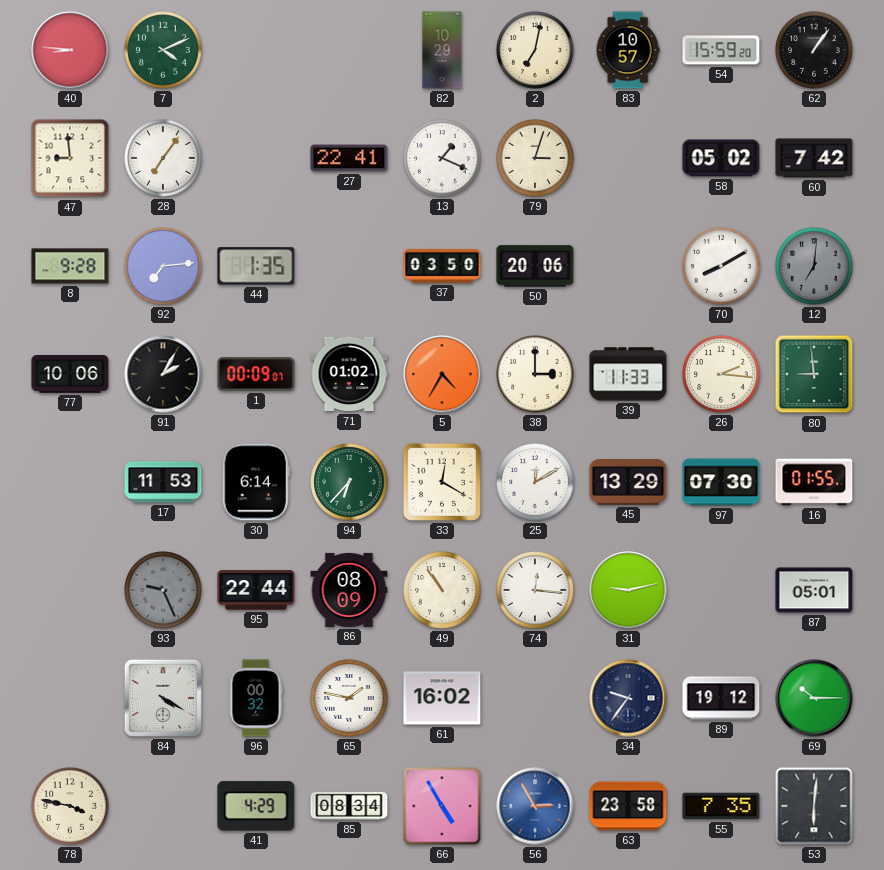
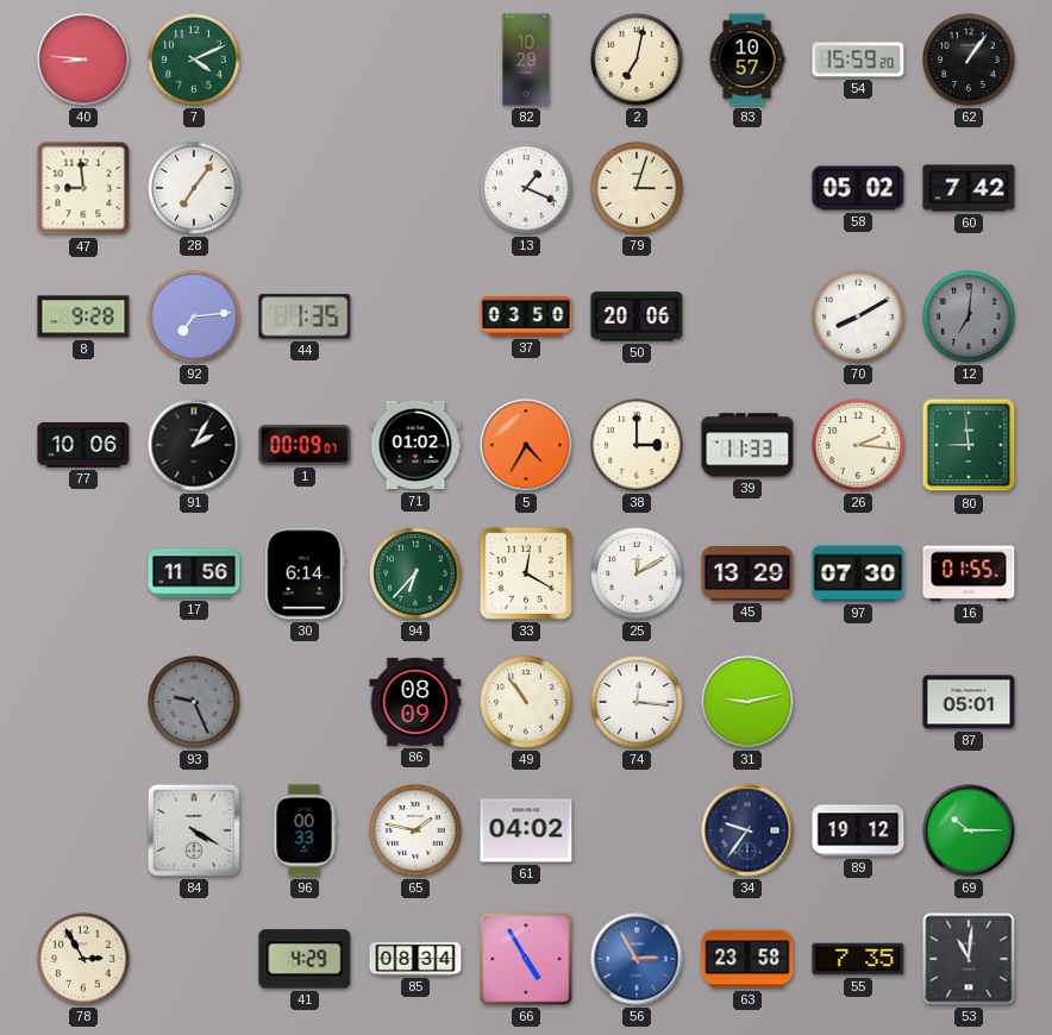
27: 22:41 -> none (349, 158)
17: 11:53 -> 11:56 (194, 573)
95: 22:44 -> none (256, 590)
96: 00:32 -> 00:33 (305, 830)
61: 16:02 -> 04:02 (526, 830)
78: 3:47 -> 2:55 (83, 959)
53: 6:01 -> 11:01 (969, 959)
